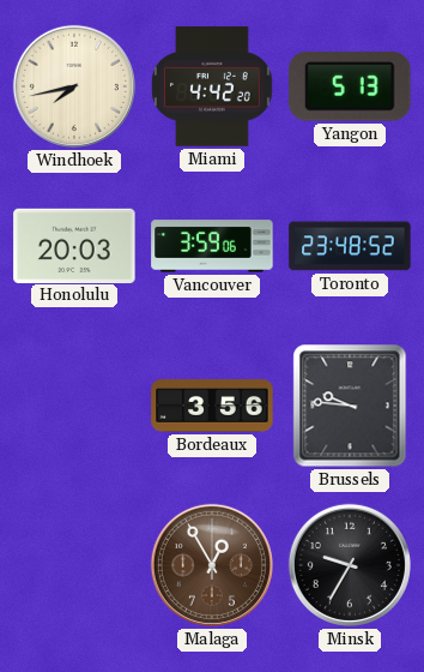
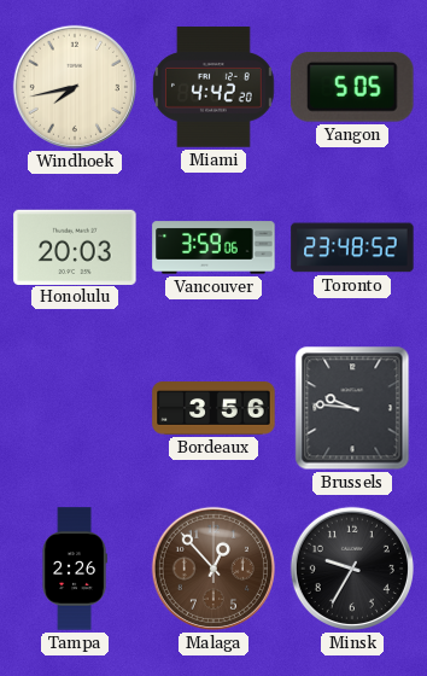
Yangon: 5:13 -> 5:05 (352, 88)
Tampa: none -> 2:26 (75, 569)
Malaga: 12:55 -> 12:53 (213, 569)
